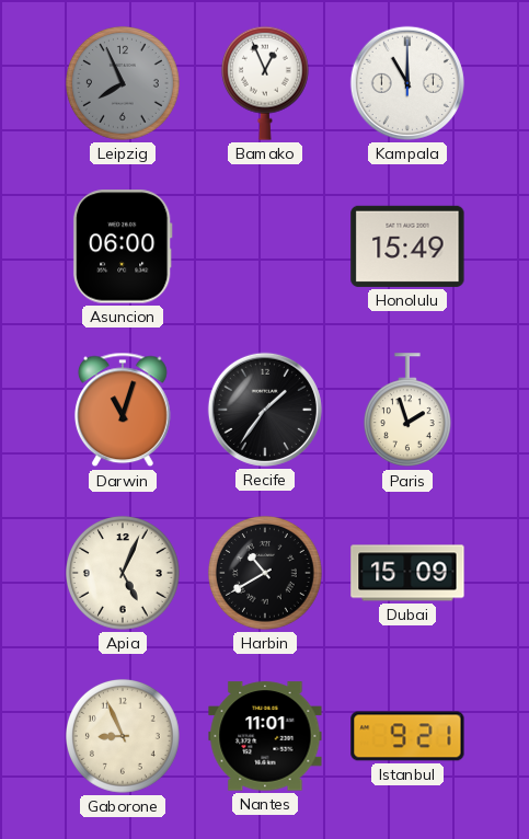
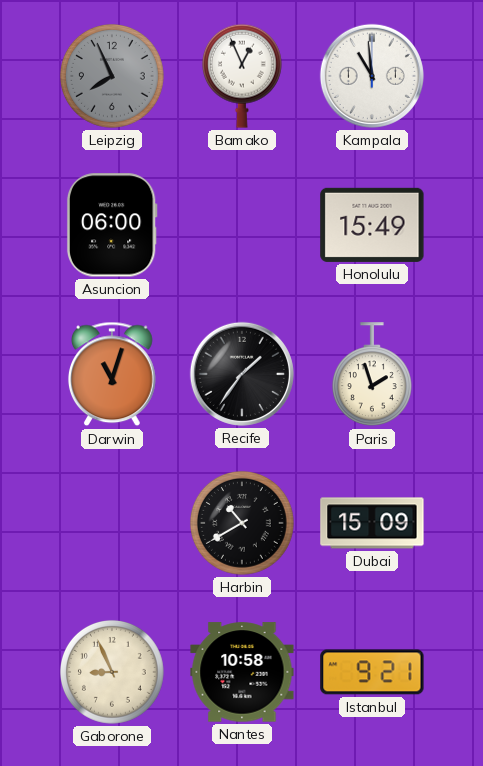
Kampala: 11:00 -> 10:59 (372, 76)
Apia: 5:04 -> none (123, 573)
Nantes: 11:01 -> 10:58 (242, 672)
